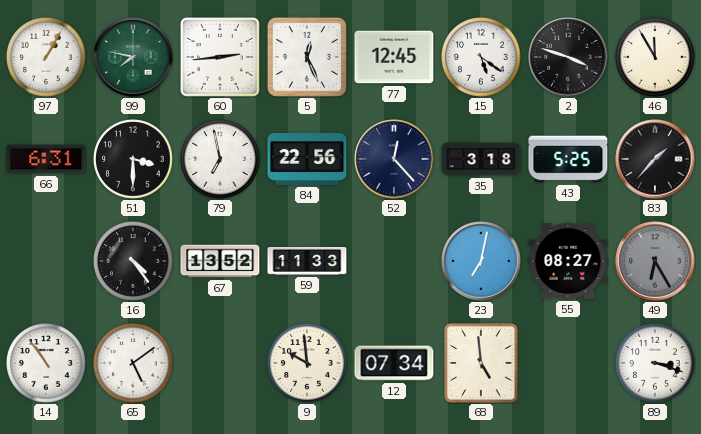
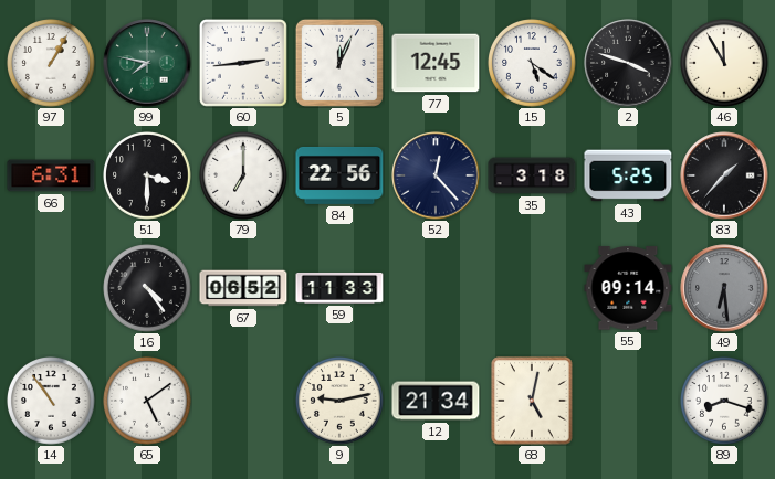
5: 12:26 -> 12:04 (339, 63)
79: 6:58 -> 7:00 (243, 175)
67: 13:52 -> 06:52 (243, 288)
23: 7:02 -> none (481, 261)
55: 08:27 -> 09:14 (628, 288)
49: 6:25 -> 6:29 (724, 288)
9: 9:59 -> 9:13 (339, 401)
12: 07:34 -> 21:34 (436, 401)
68: 4:59 -> 5:02 (532, 401)
89: 3:18 -> 8:18 (724, 401)
